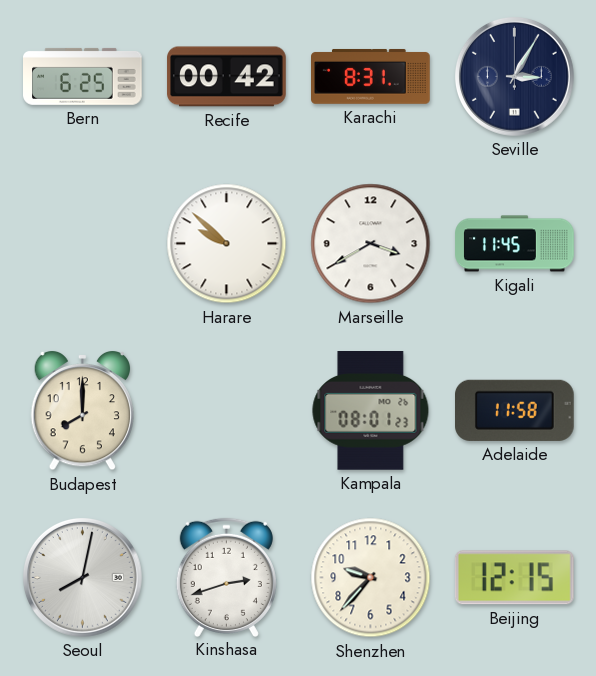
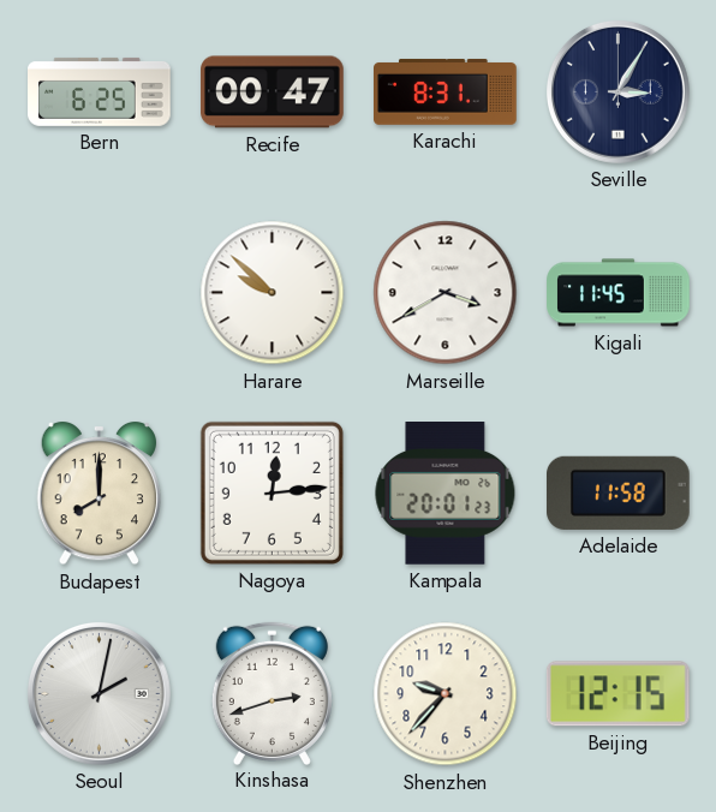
Recife: 00:42 -> 00:47 (273, 92)
Nagoya: none -> 12:14 (272, 492)
Kampala: 08:01 -> 20:01 (446, 494)
Seoul: 8:02 -> 2:02 (99, 693)
